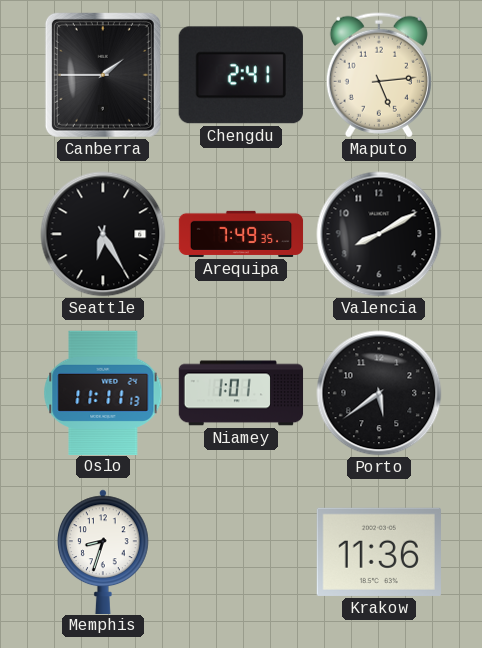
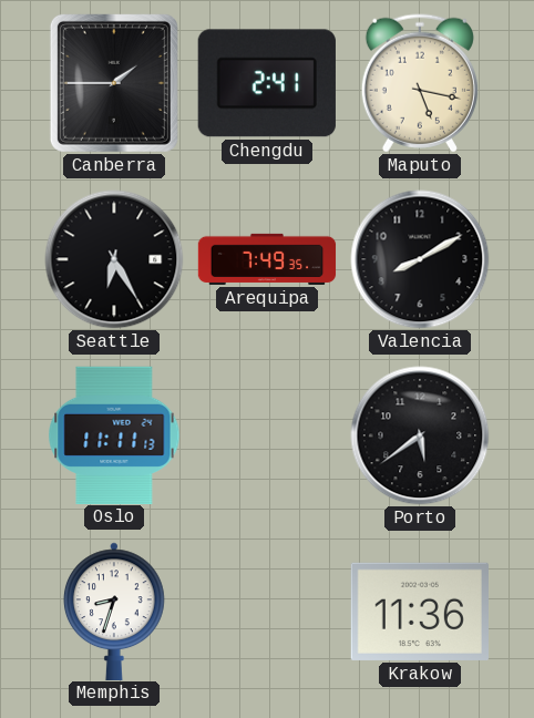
Maputo: 5:14 -> 5:17 (420, 83)
Niamey: 1:01 -> none (241, 393)
